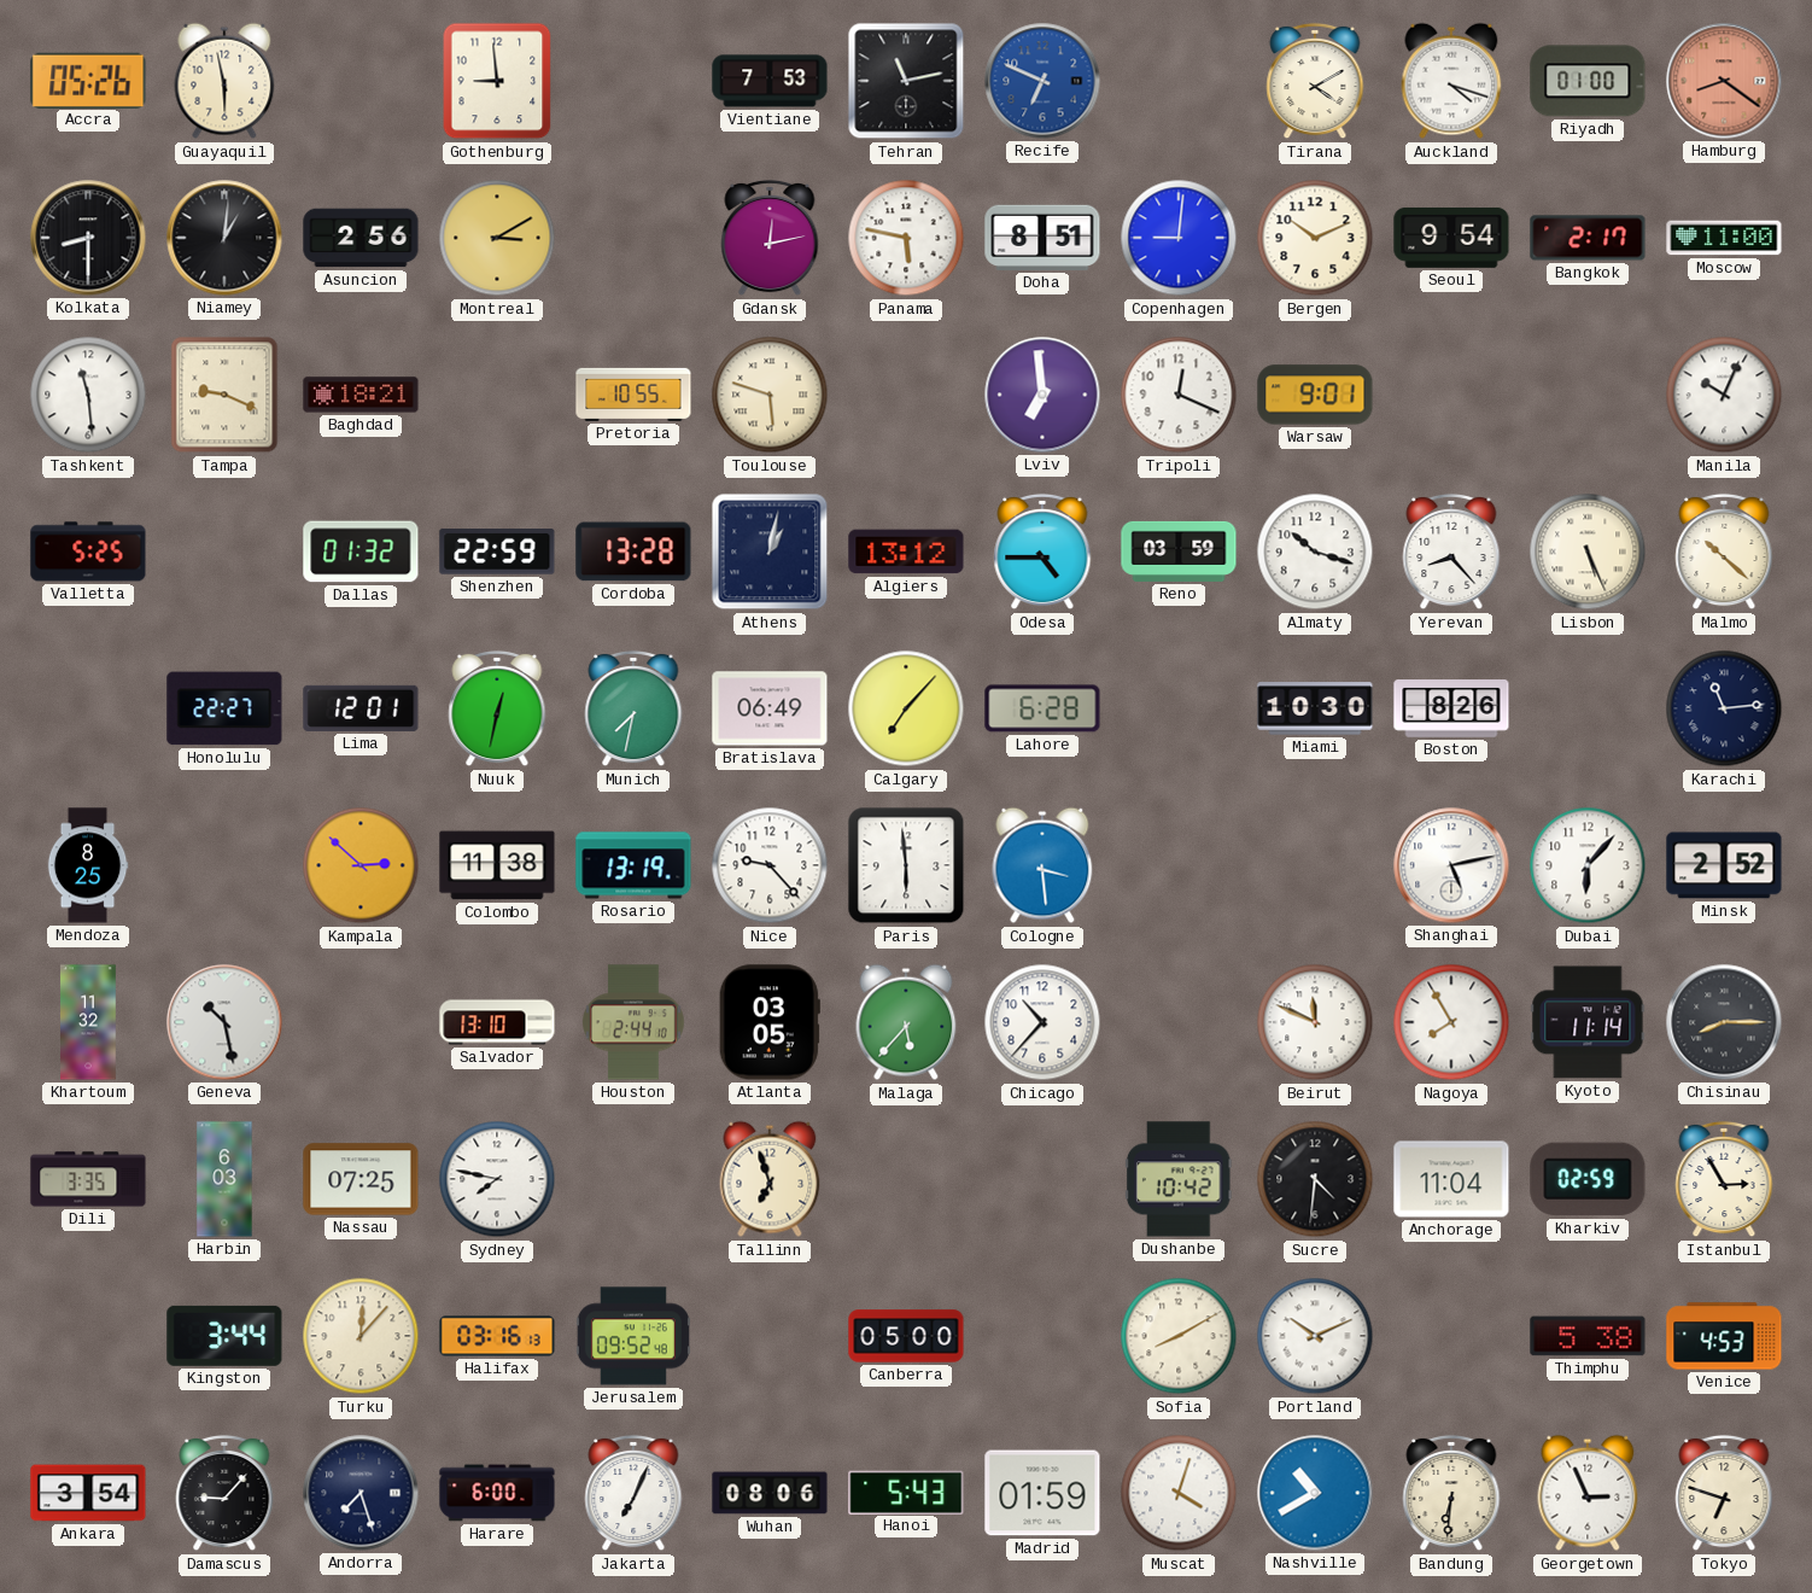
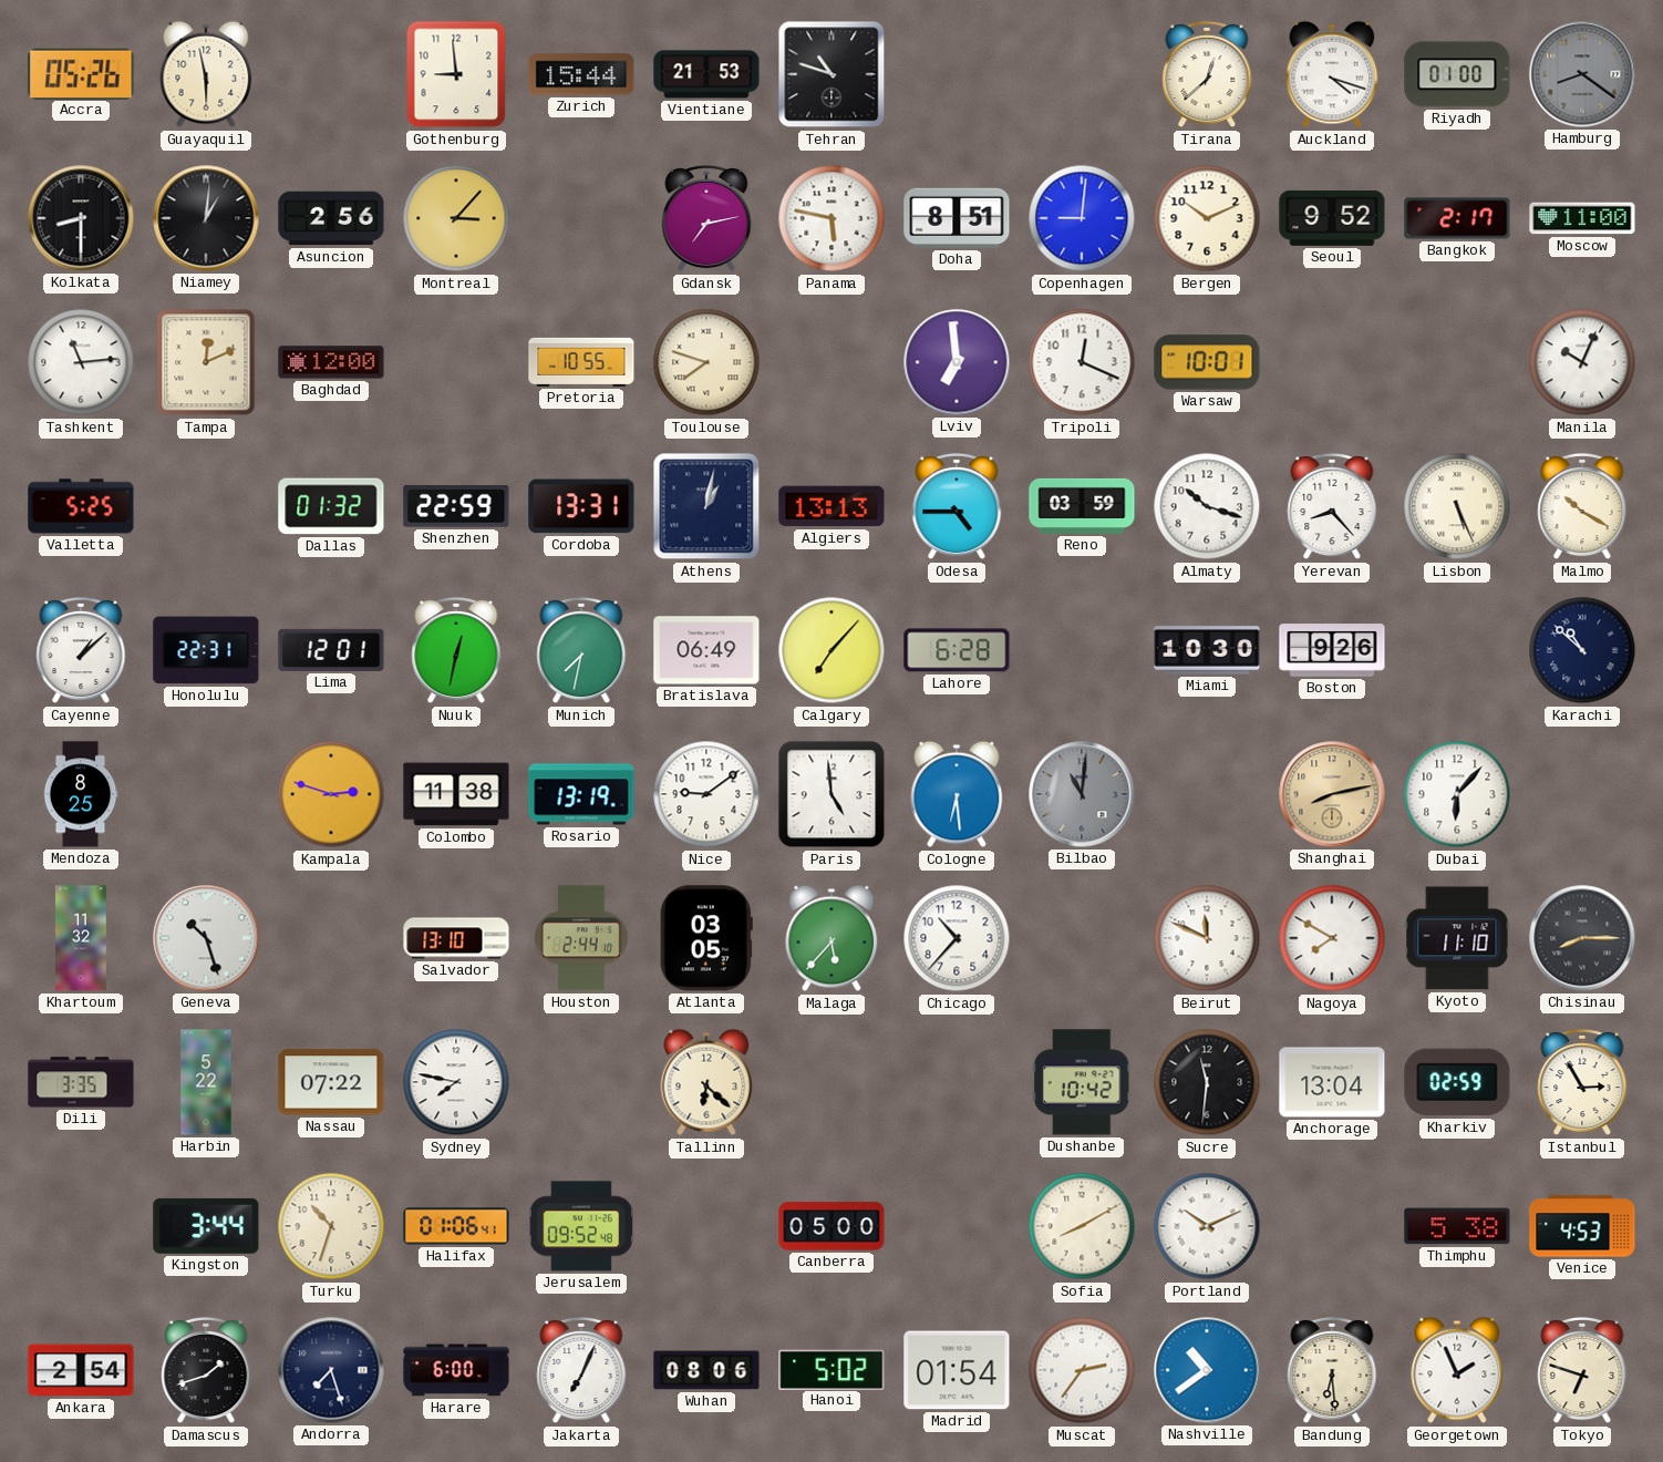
Zurich: none -> 15:44 (581, 74)
Vientiane: 7:53 -> 21:53 (706, 74)
Tehran: 11:13 -> 10:48 (832, 74)
Recife: 6:49 -> none (1042, 81)
Tirana: 4:10 -> 12:38 (1207, 74)
Hamburg dial: salmon -> grey (1582, 74)
Montreal: 3:10 -> 3:07 (456, 218)
Gdansk: 12:13 -> 7:13 (706, 218)
Seoul: 9:54 -> 9:52 (1332, 218)
Tashkent: 11:29 -> 11:14 (81, 362)
Tampa: 9:19 -> 12:11 (206, 362)
Baghdad: 18:21 -> 12:00 (331, 362)
Toulouse: 5:48 -> 7:48 (706, 362)
Warsaw: 9:01 -> 10:01 (1207, 362)
Cordoba: 13:28 -> 13:31 (581, 506)
Algiers: 13:12 -> 13:13 (832, 506)
Malmo: 10:22 -> 10:20 (1582, 506)
Cayenne: none -> 1:08 (81, 650)
Honolulu: 22:27 -> 22:31 (206, 650)
Boston: 8:26 -> 9:26 (1332, 651)
Karachi: 11:14 -> 10:52 (1582, 650)
Kampala: 2:52 -> 2:48 (331, 794)
Nice: 9:23 -> 9:09 (706, 794)
Paris: 5:59 -> 4:59 (832, 794)
Cologne: 3:29 -> 6:29 (957, 794)
Bilbao: none -> 11:01 (1082, 794)
Shanghai: 5:13 -> 8:13 (1332, 794)
Shanghai dial: white -> champagne (1332, 794)
Minsk: 2:52 -> none (1724, 865)
Geneva: 10:28 -> 10:27 (206, 938)
Nagoya: 7:55 -> 7:50 (1332, 938)
Kyoto: 11:14 -> 11:10 (1457, 938)
Harbin: 6:03 -> 5:22 (206, 1082)
Nassau: 07:25 -> 07:22 (331, 1082)
Tallinn: 6:57 -> 6:22 (706, 1082)
Sucre: 4:31 -> 11:31 (1207, 1082)
Anchorage: 11:04 -> 13:04 (1332, 1082)
Turku: 12:07 -> 10:33 (331, 1226)
Halifax: 03:16 -> 01:06 (456, 1226)
Ankara: 3:54 -> 2:54 (81, 1370)
Damascus: 9:07 -> 1:42 (206, 1370)
Hanoi: 5:43 -> 5:02 (832, 1369)
Madrid: 01:59 -> 01:54 (957, 1370)
Muscat: 4:03 -> 2:36 (1082, 1370)
Nashville: 10:40 -> 10:39 (1207, 1370)
Bandung: 6:31 -> 6:29 (1332, 1370)
Georgetown: 2:56 -> 1:56 (1457, 1370)
